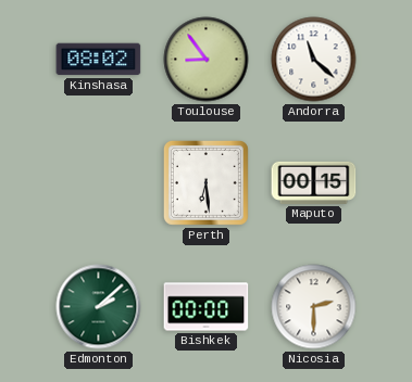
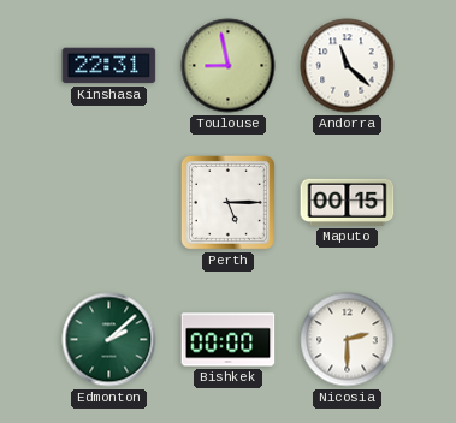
Kinshasa: 08:02 -> 22:31 (109, 66)
Toulouse: 8:54 -> 8:58 (229, 66)
Perth: 6:29 -> 5:15 (227, 202)
